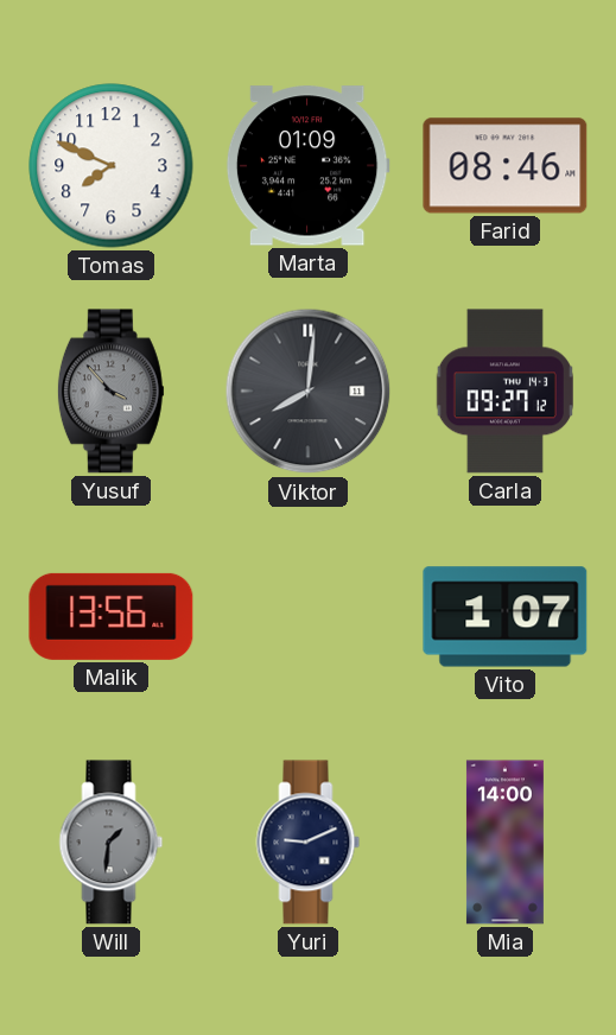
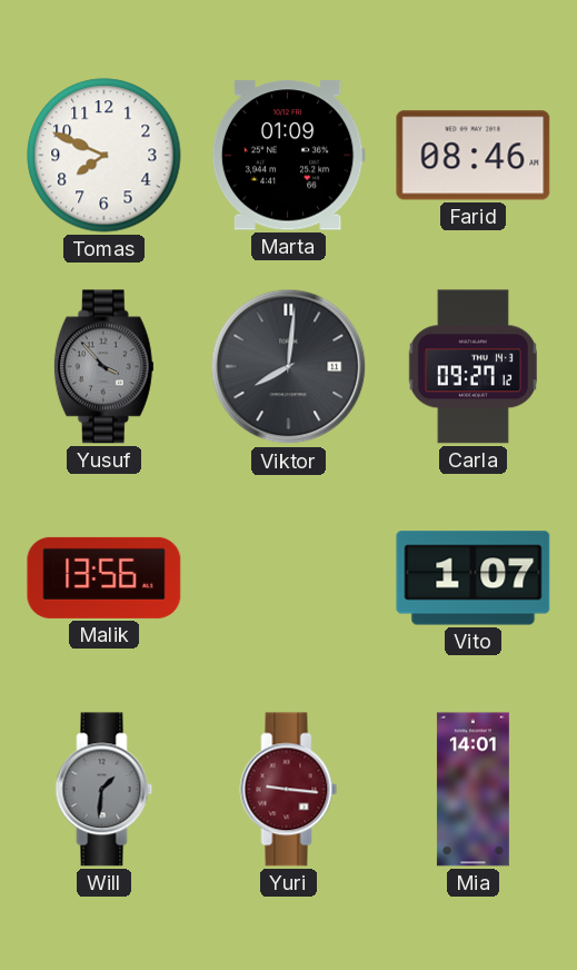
Yuri: 9:11 -> 9:16 (289, 790)
Yuri dial: navy -> burgundy (289, 790)
Mia: 14:00 -> 14:01 (472, 790)
